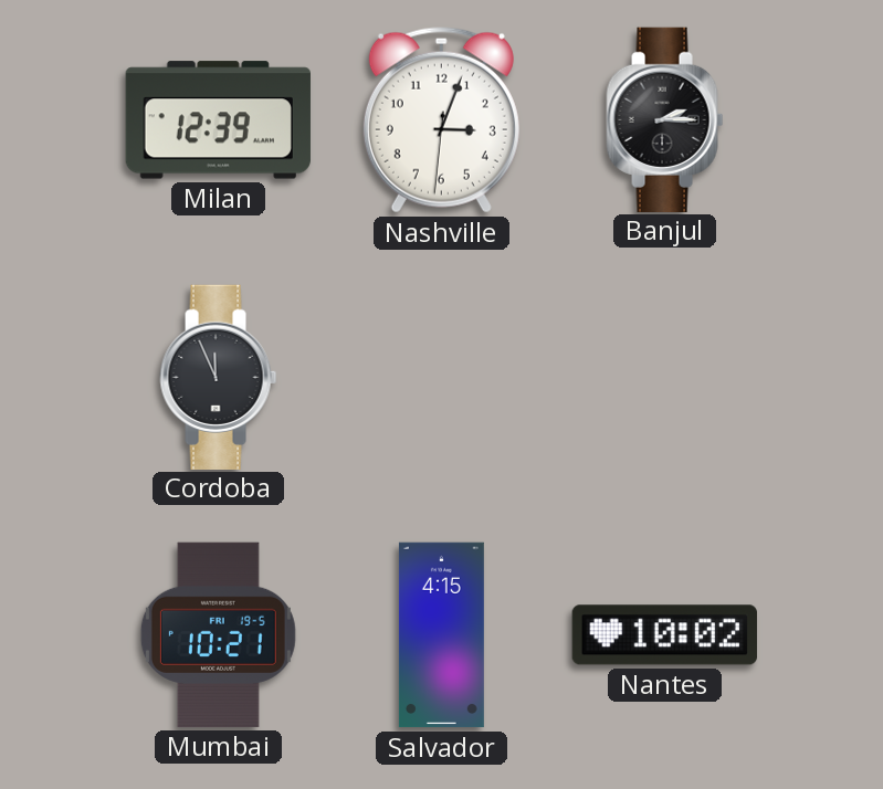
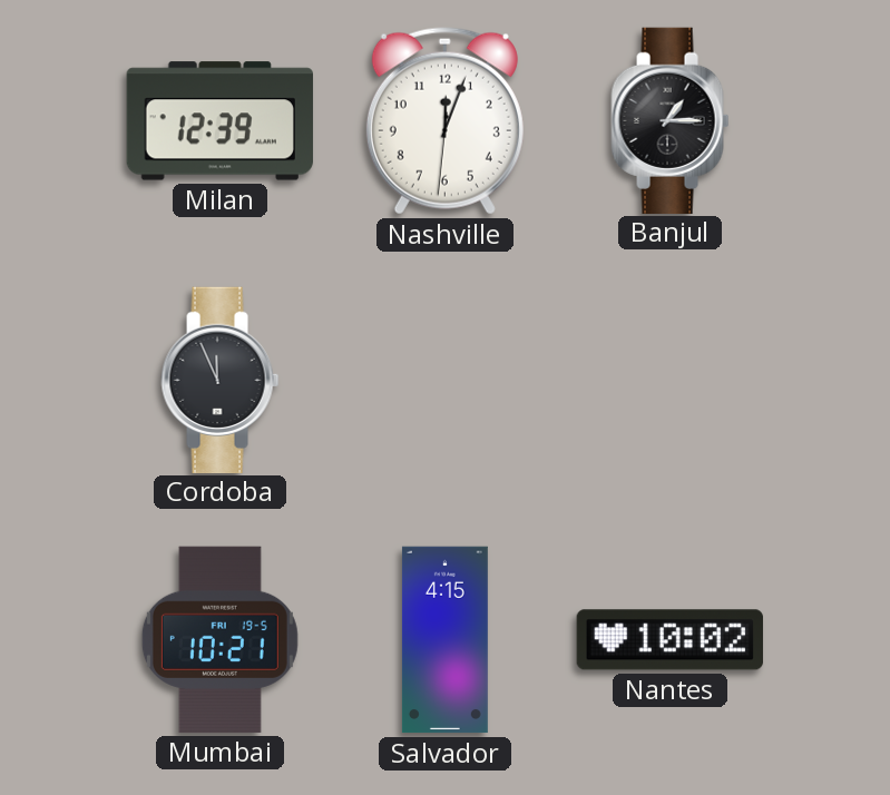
Nashville: 3:03 -> 12:03 (444, 121)
Banjul: 2:15 -> 1:15 (671, 120)
